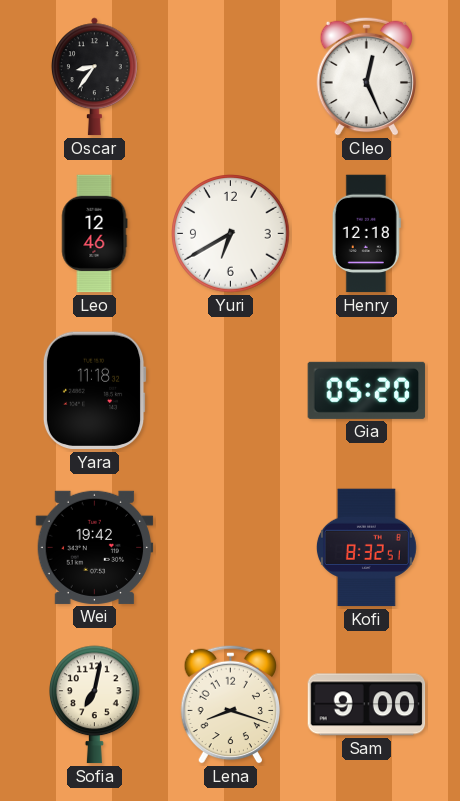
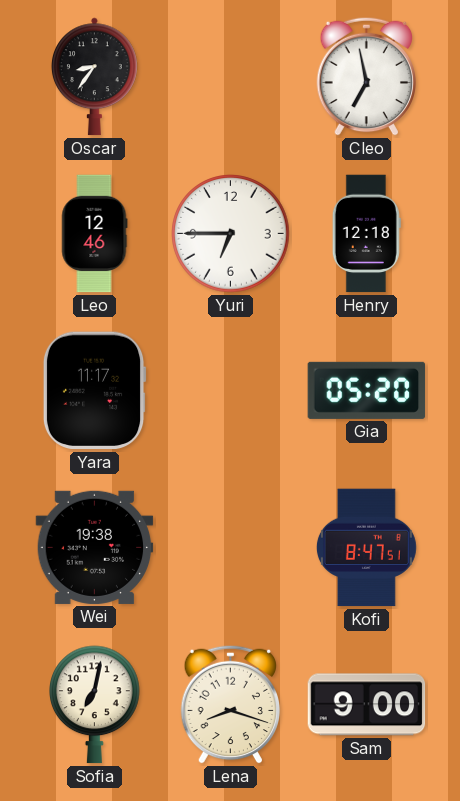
Cleo: 12:26 -> 6:58 (367, 76)
Yuri: 6:40 -> 6:45 (231, 234)
Yara: 11:18 -> 11:17 (94, 391)
Wei: 19:42 -> 19:38 (95, 547)
Kofi: 8:32 -> 8:47 (366, 548)
